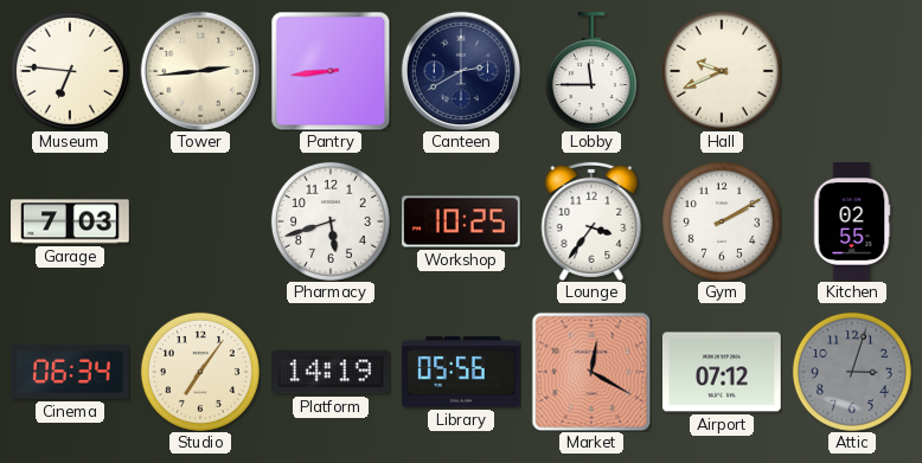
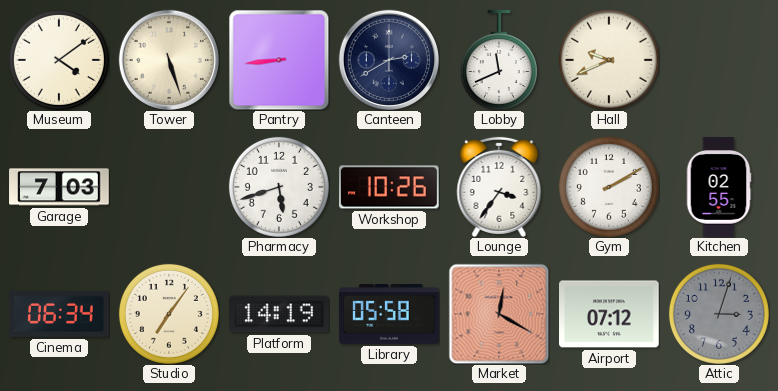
Museum: 6:46 -> 4:09 (59, 60)
Tower: 2:44 -> 5:27 (168, 59)
Lobby: 11:45 -> 11:41 (499, 60)
Workshop: 10:25 -> 10:26 (389, 187)
Library: 05:56 -> 05:58 (389, 314)
